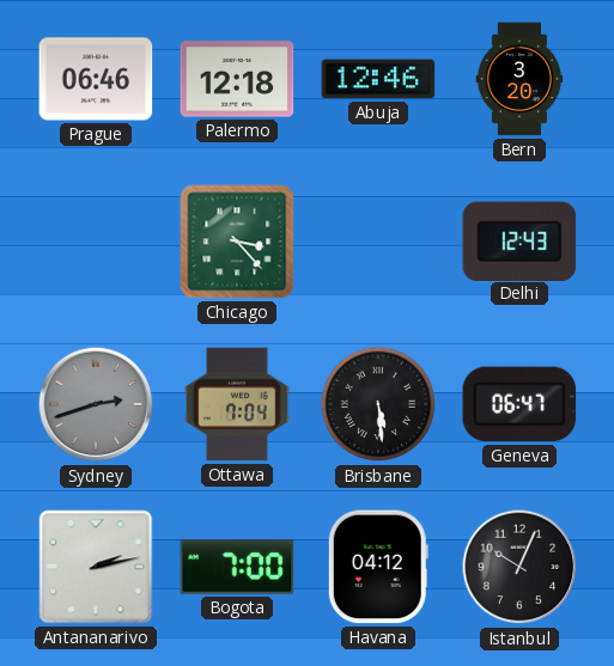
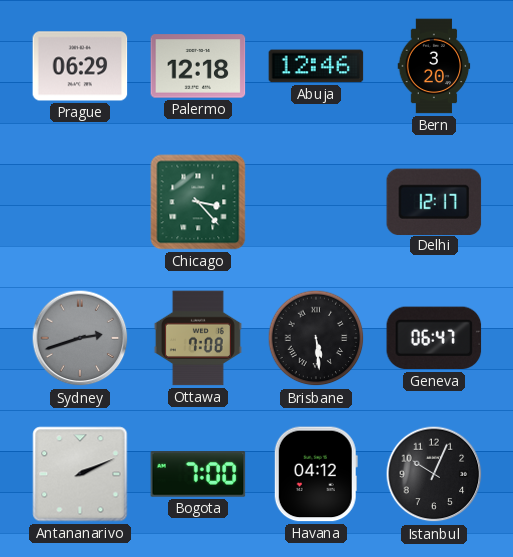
Prague: 06:46 -> 06:29 (80, 66)
Delhi: 12:43 -> 12:17 (434, 201)
Ottawa: 7:04 -> 7:08 (198, 338)
Antananarivo: 2:13 -> 2:11 (80, 474)
